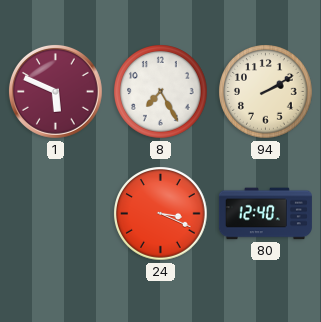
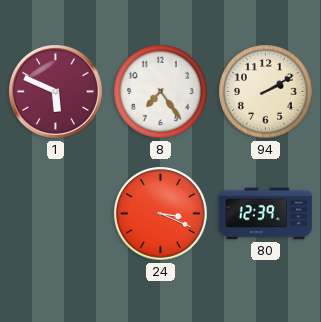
8: 7:25 -> 7:24 (161, 92)
80: 12:40 -> 12:39 (265, 214)
